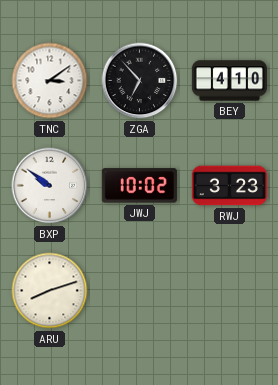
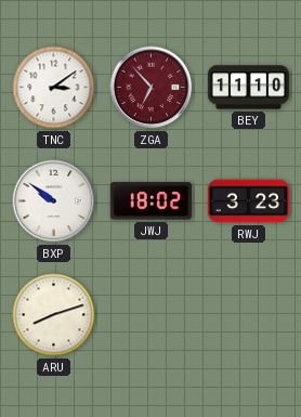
ZGA dial: black -> burgundy (152, 88)
BEY: 4:10 -> 11:10 (248, 88)
JWJ: 10:02 -> 18:02 (150, 201)
